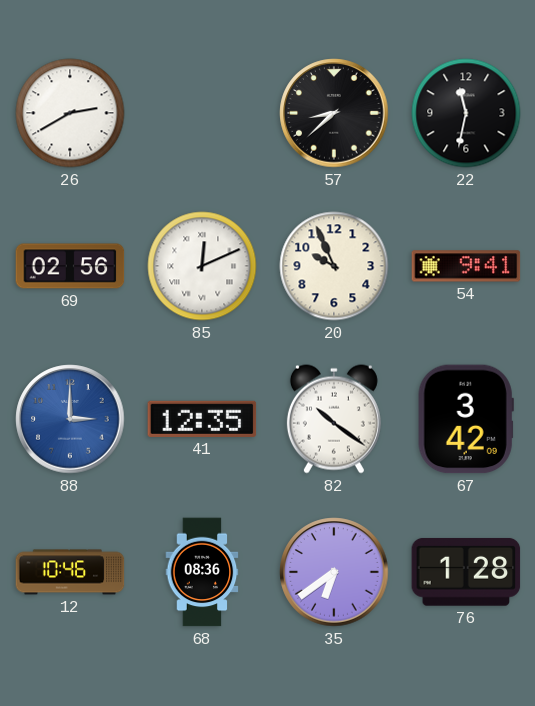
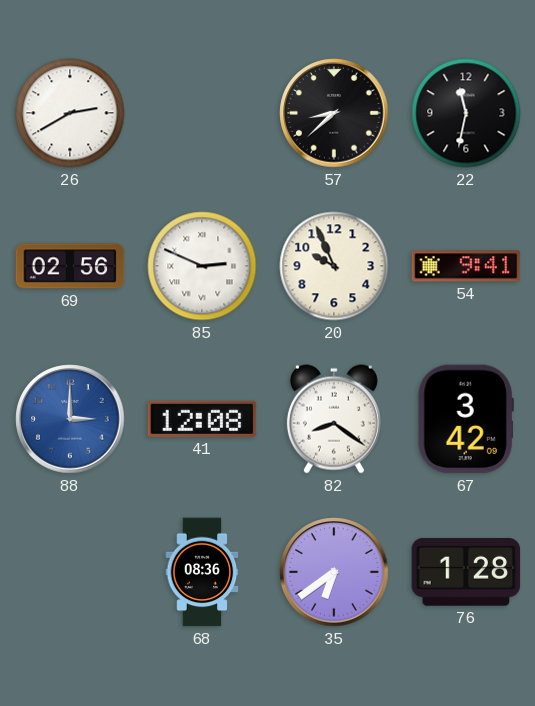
85: 12:11 -> 2:49 (202, 266)
41: 12:35 -> 12:08 (202, 419)
82: 10:21 -> 8:21 (334, 419)
12: 10:46 -> none (70, 572)
